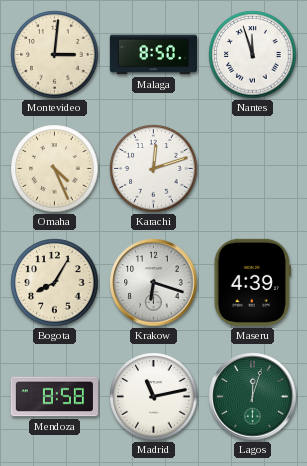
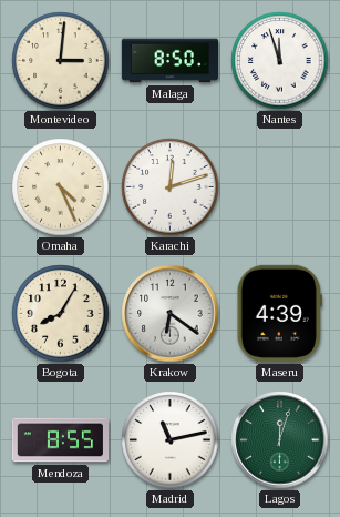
Krakow: 6:18 -> 6:21 (171, 314)
Mendoza: 8:58 -> 8:55 (60, 440)
